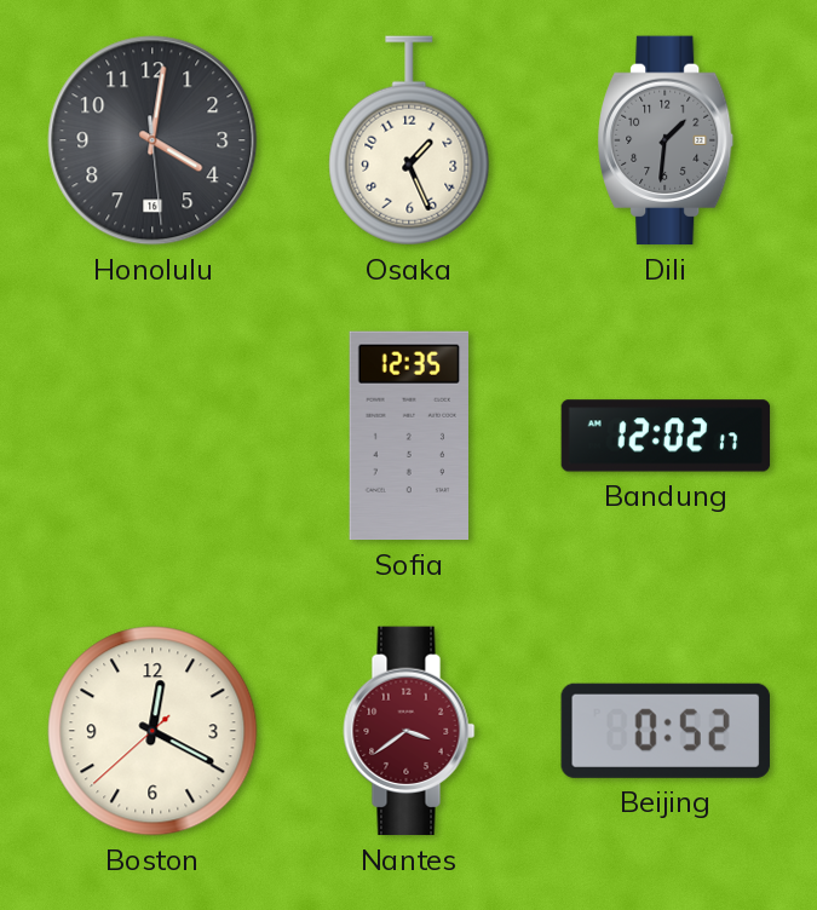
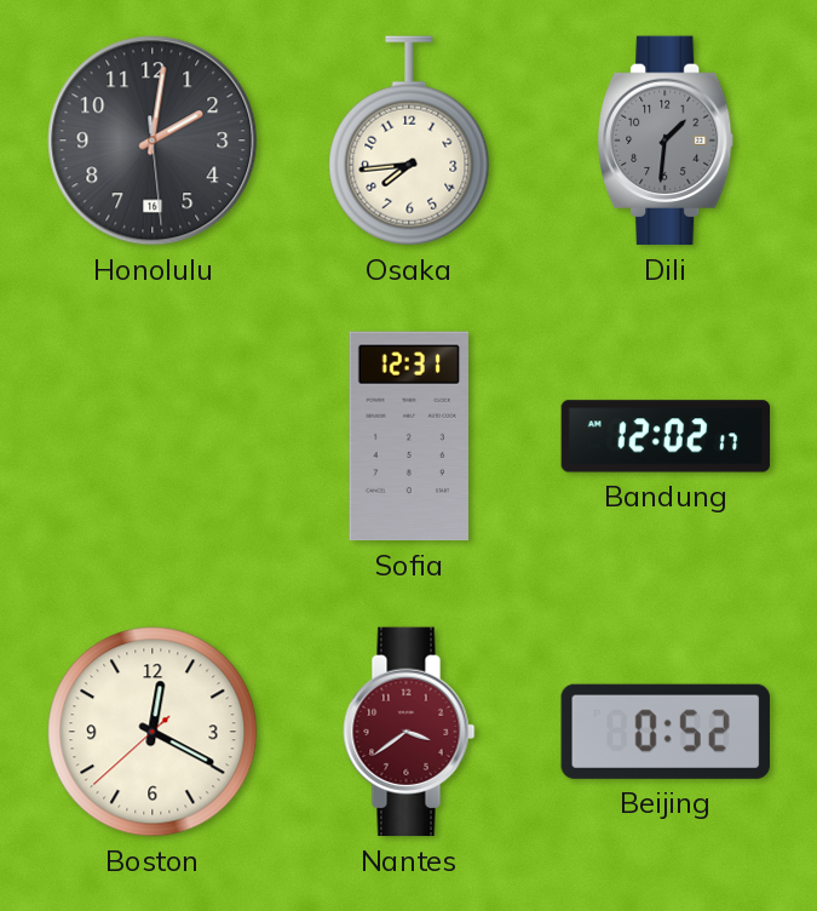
Honolulu: 4:01 -> 2:01 (153, 141)
Osaka: 1:26 -> 7:44 (409, 141)
Sofia: 12:35 -> 12:31 (408, 436)
